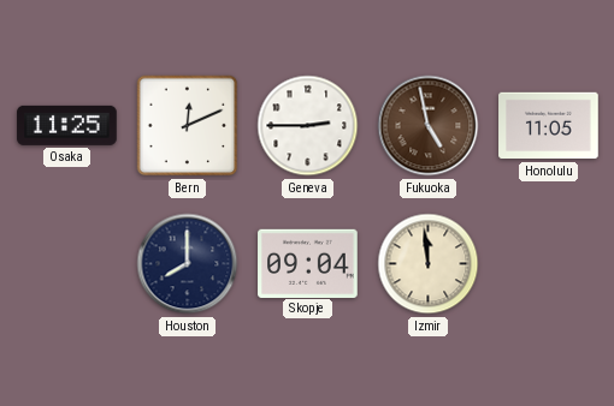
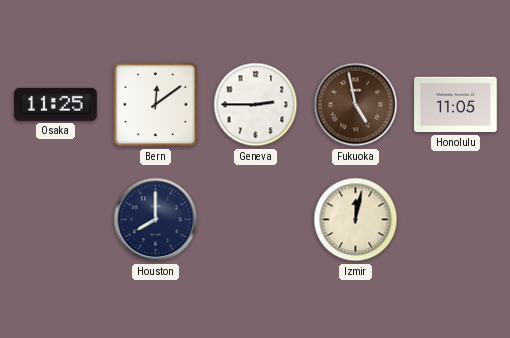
Bern: 12:11 -> 12:09 (156, 105)
Skopje: 09:04 -> none (308, 263)
Izmir: 11:59 -> 12:02 (356, 220)
